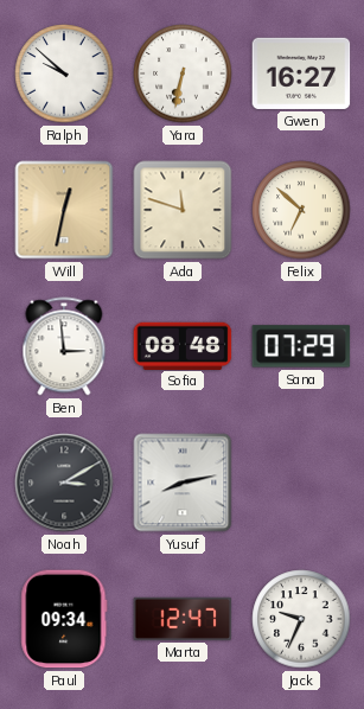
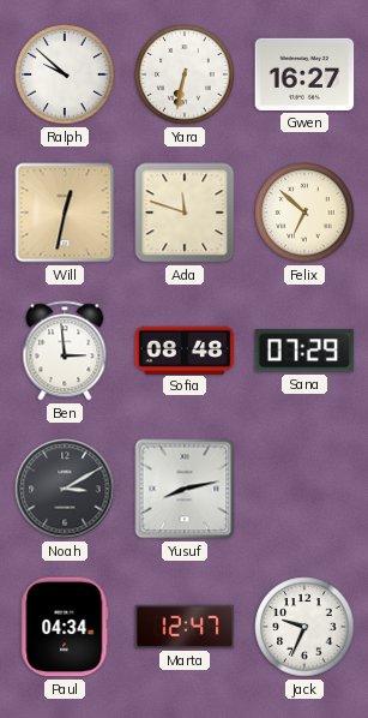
Paul: 09:34 -> 04:34 (65, 627)
